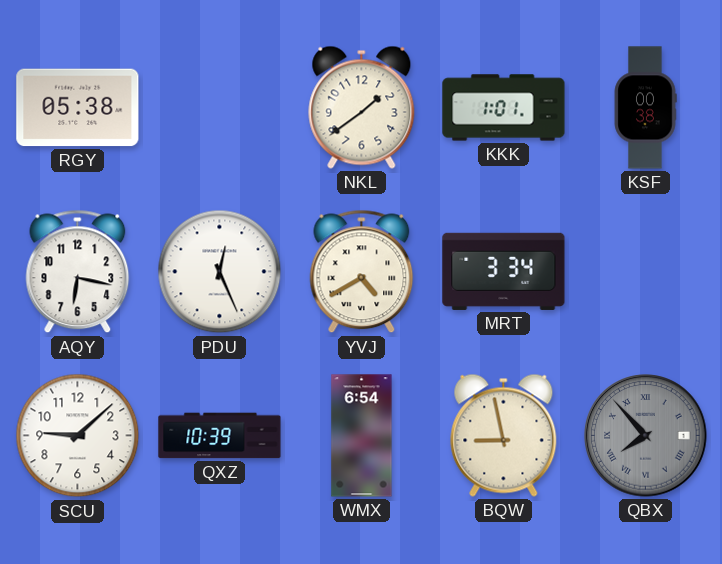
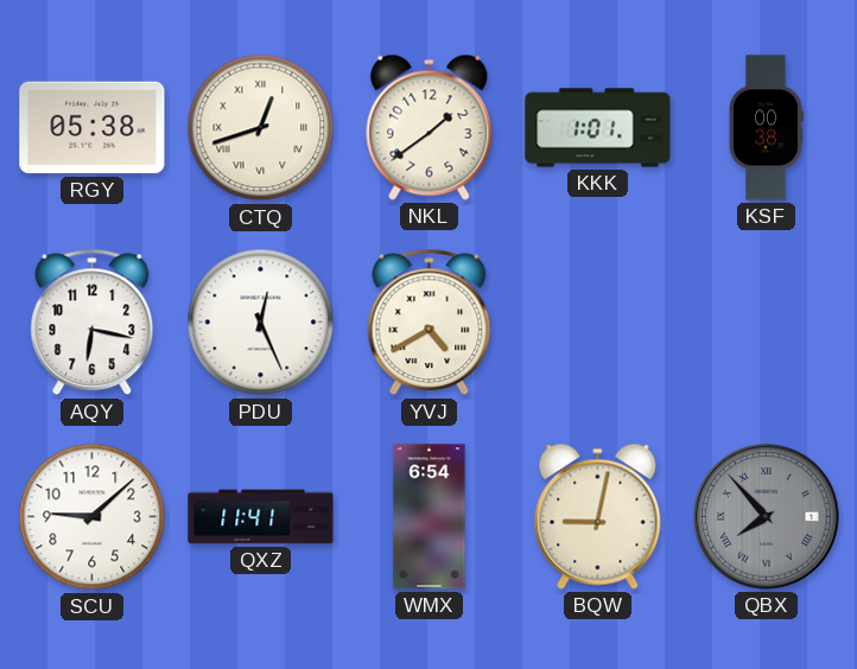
CTQ: none -> 12:42 (261, 128)
MRT: 3:34 -> none (504, 271)
QXZ: 10:39 -> 11:41 (261, 517)
BQW: 8:58 -> 9:02 (598, 516)
